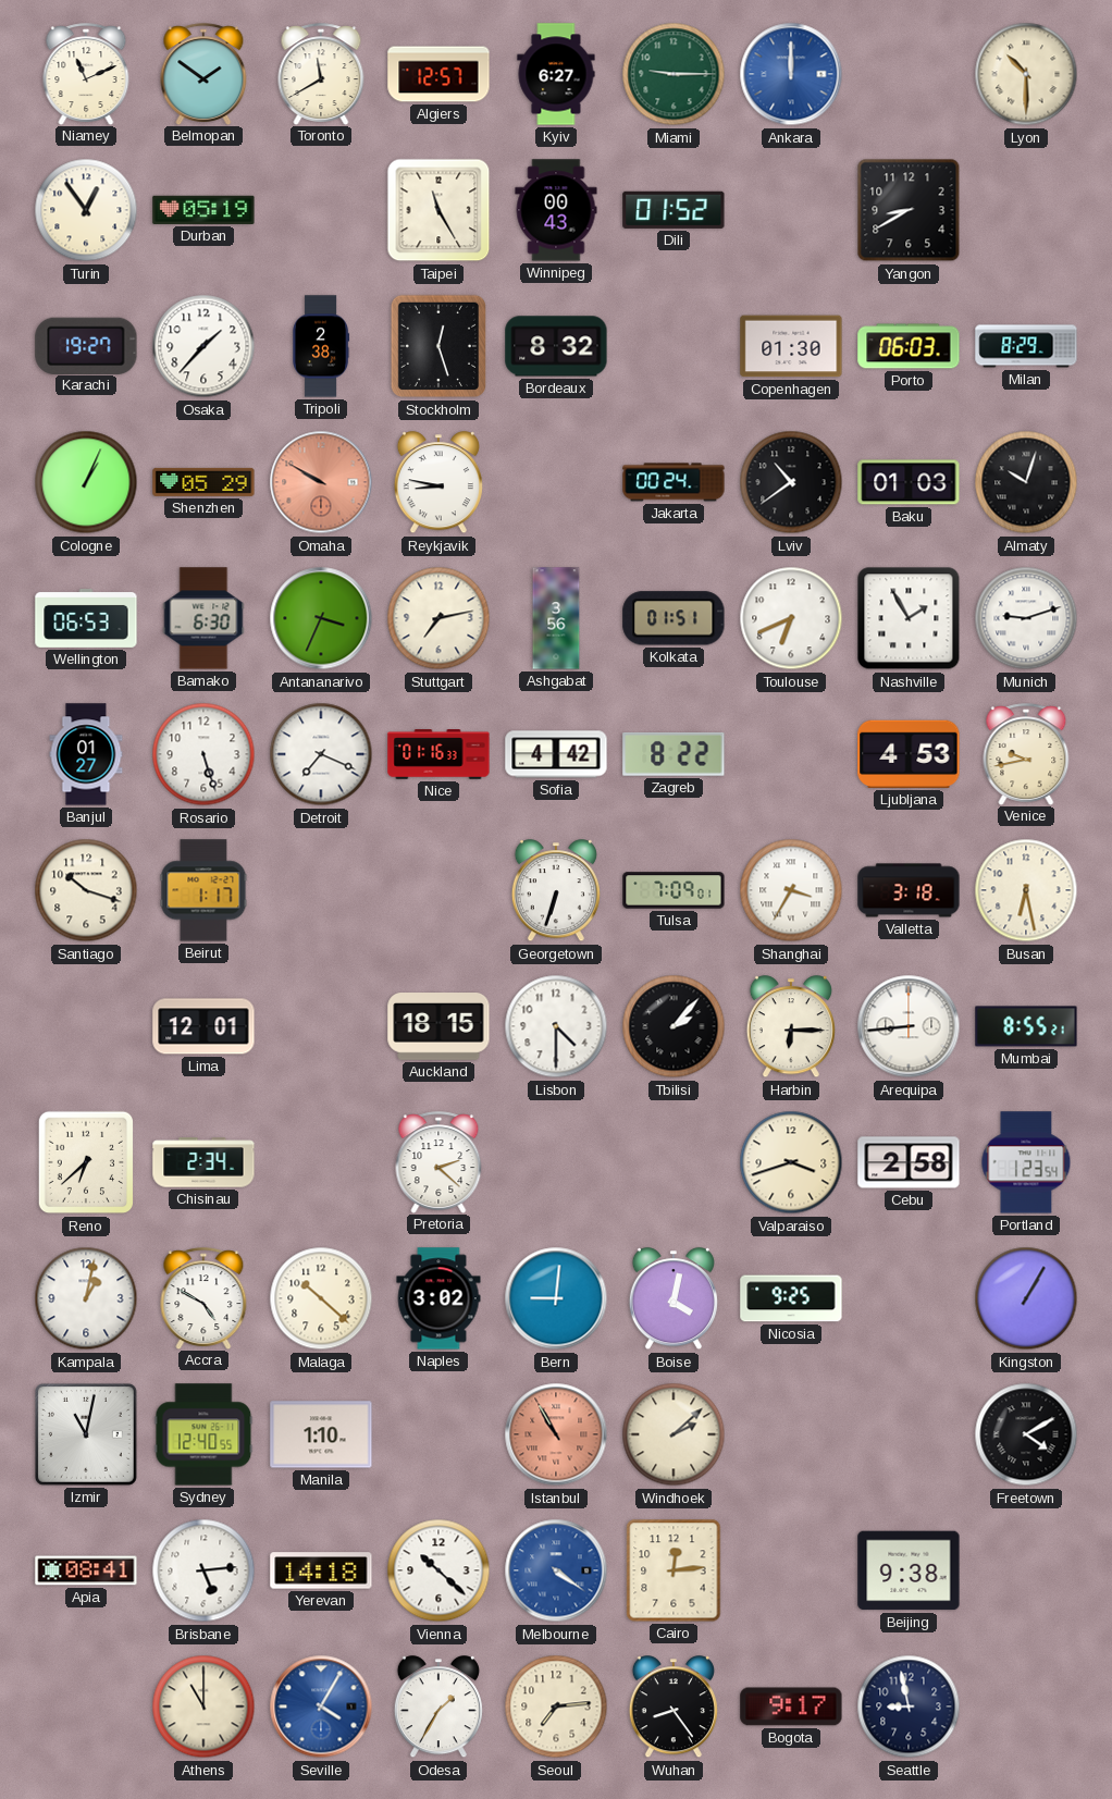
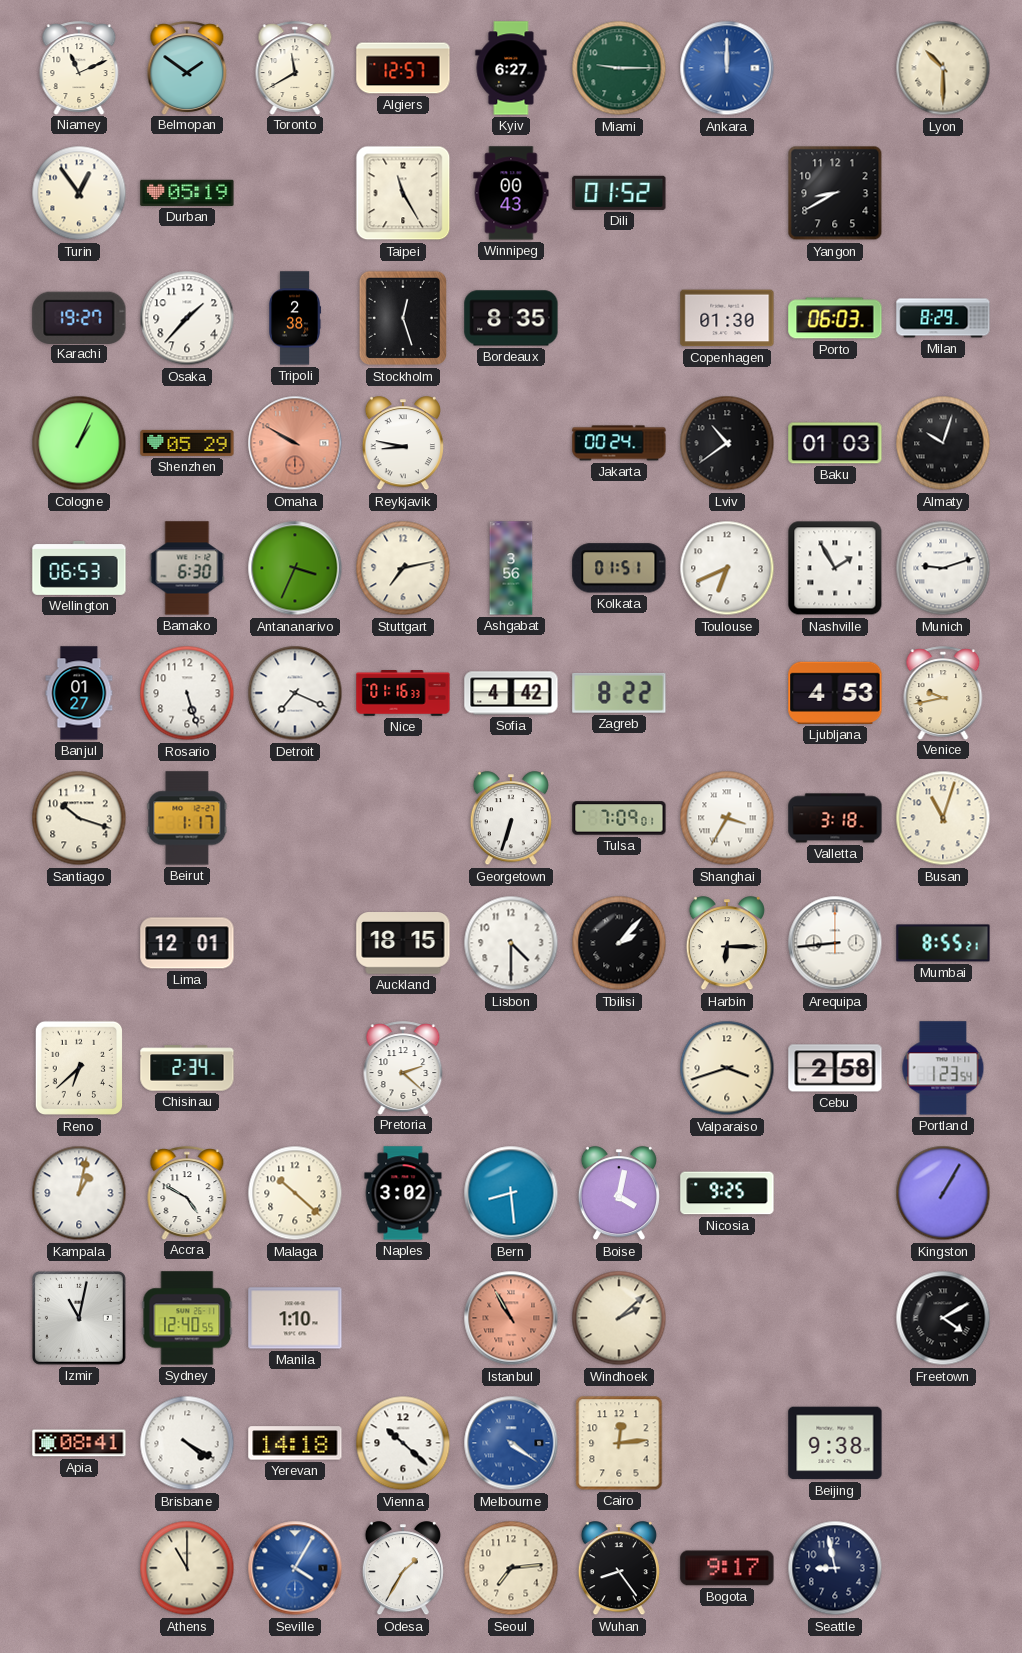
Bordeaux: 8:32 -> 8:35 (511, 318)
Busan: 6:28 -> 11:03 (943, 818)
Bern: 9:01 -> 8:29 (511, 1193)
Brisbane: 5:14 -> 4:20 (187, 1443)
